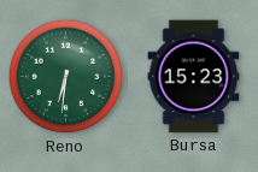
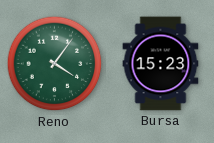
Reno: 6:31 -> 4:06 (55, 64)
